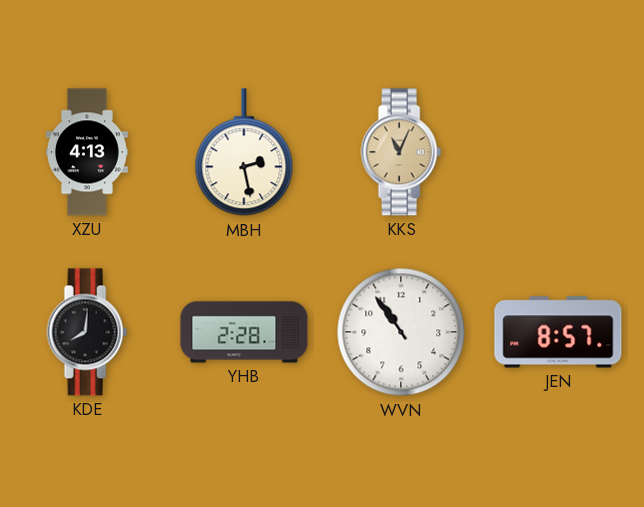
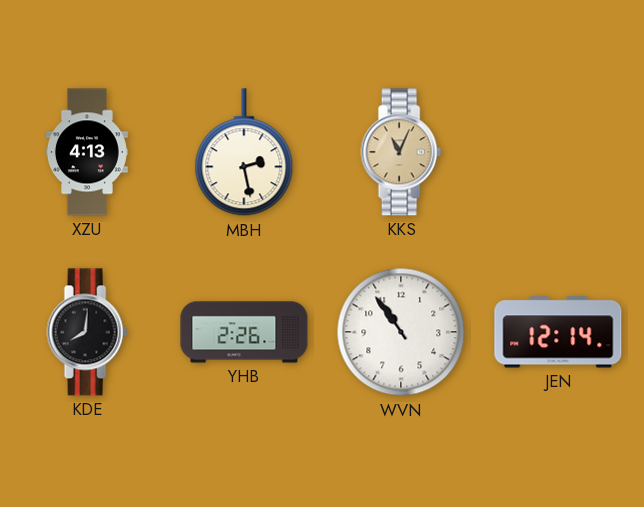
YHB: 2:28 -> 2:26 (244, 332)
JEN: 8:57 -> 12:14 (558, 332)
